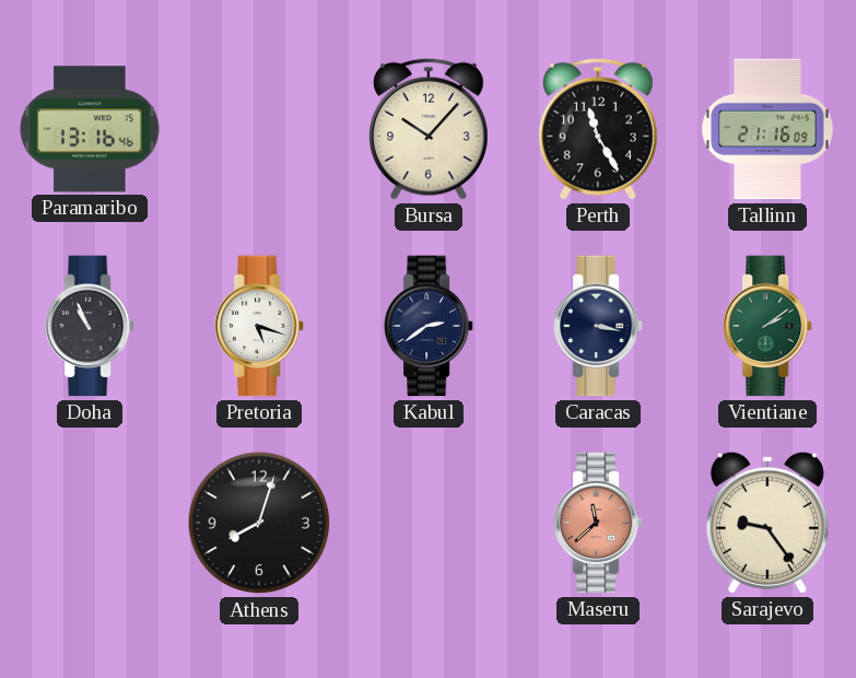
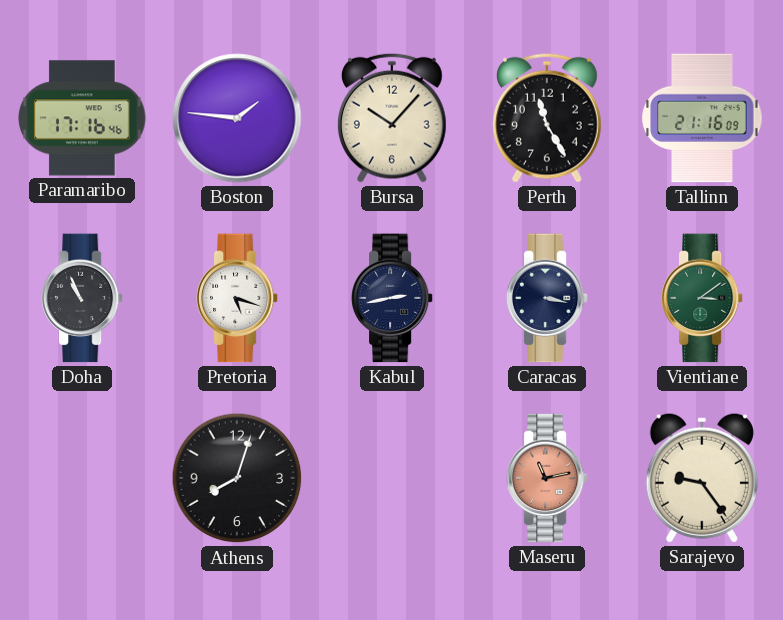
Paramaribo: 13:16 -> 17:16 (82, 118)
Boston: none -> 1:46 (237, 118)
Kabul: 2:39 -> 2:43 (392, 298)
Vientiane: 2:09 -> 3:09 (702, 298)
Maseru: 11:38 -> 11:13 (547, 478)
